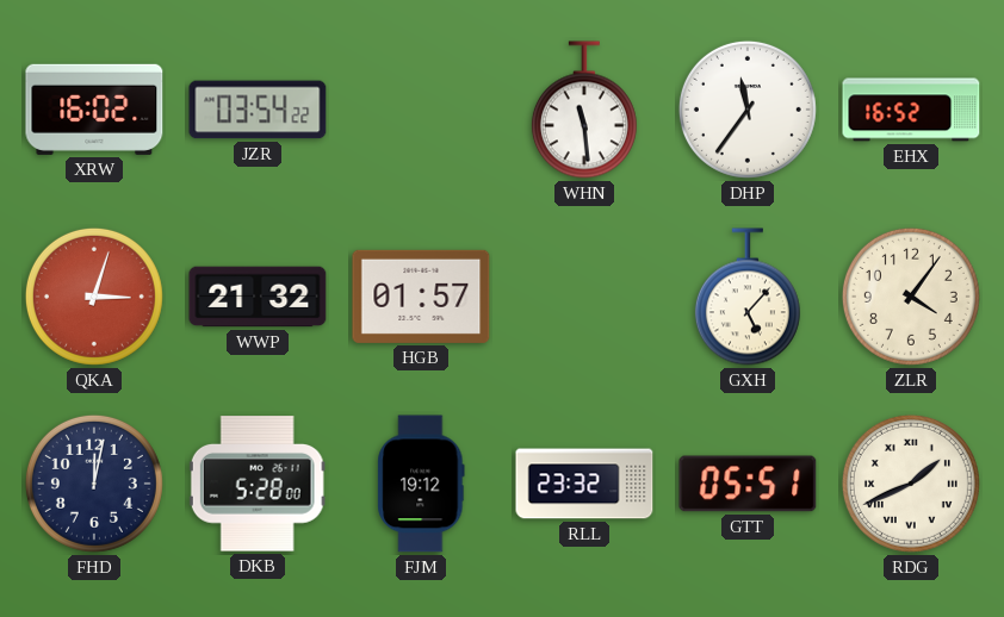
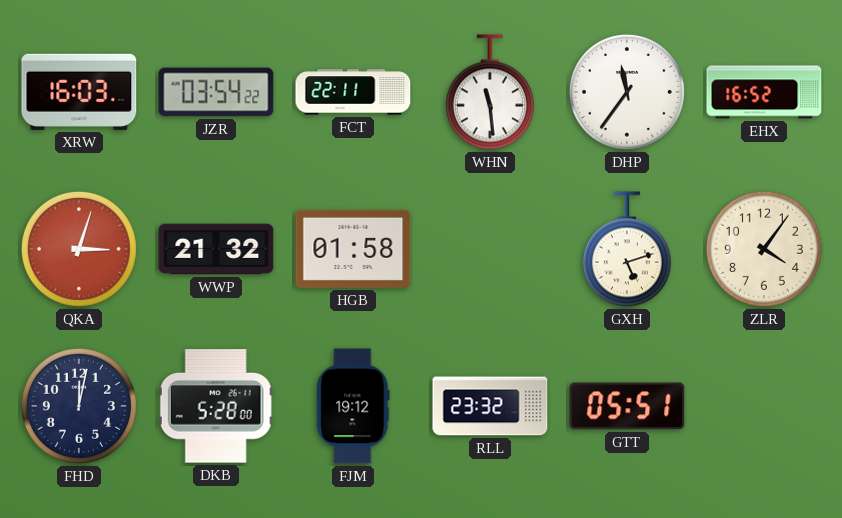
XRW: 16:02 -> 16:03 (79, 92)
FCT: none -> 22:11 (353, 92)
HGB: 01:57 -> 01:58 (353, 249)
GXH: 5:07 -> 5:12 (627, 249)
RDG: 1:41 -> none (911, 484)
